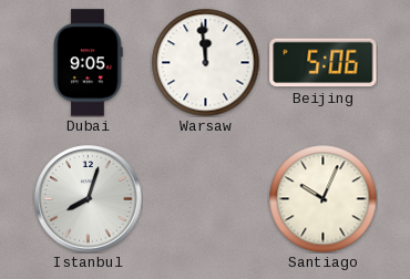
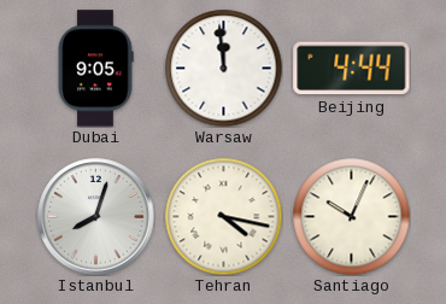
Beijing: 5:06 -> 4:44 (352, 69)
Tehran: none -> 4:17 (223, 216)
